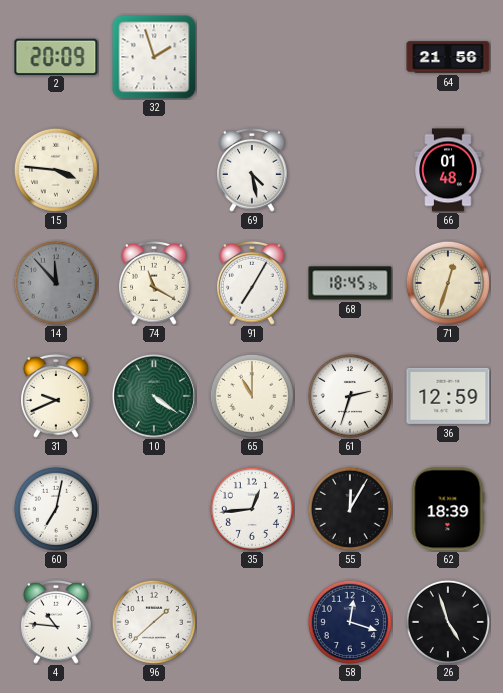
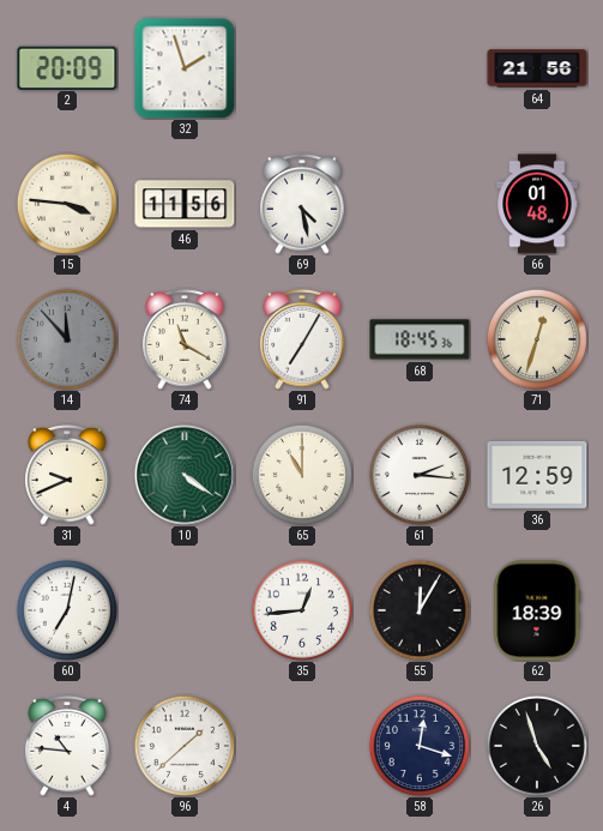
46: none -> 11:56 (185, 204)
61: 2:33 -> 2:16 (420, 475)
